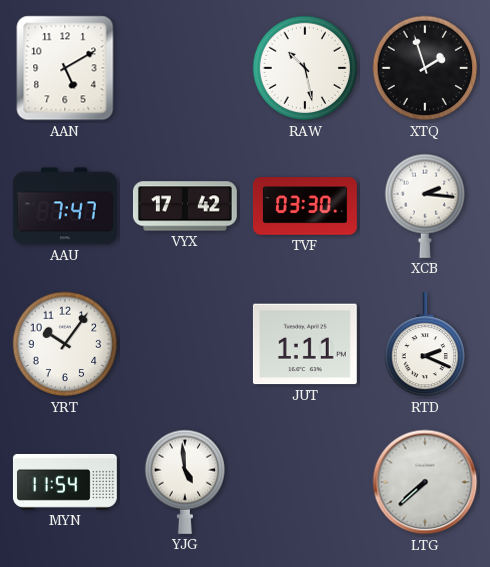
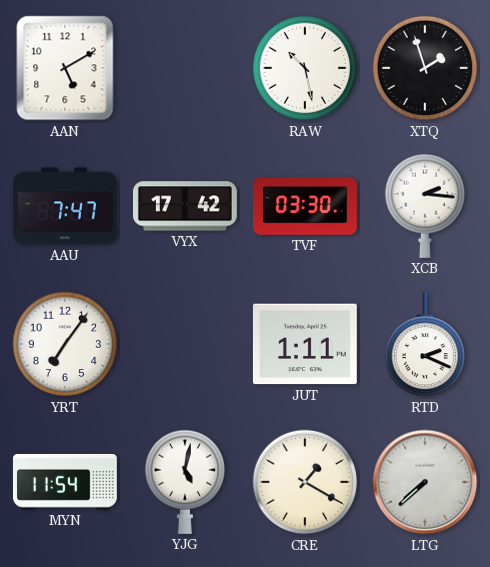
YRT: 10:06 -> 7:06 (65, 344)
YJG: 4:59 -> 5:02 (184, 482)
CRE: none -> 1:20 (305, 482)
